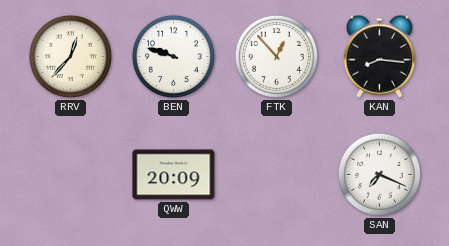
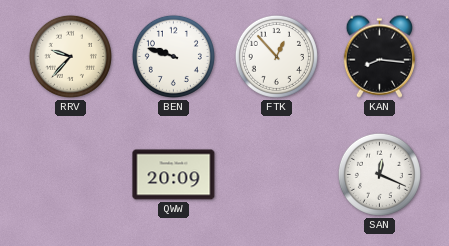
RRV: 12:37 -> 9:37 (70, 56)
SAN: 7:19 -> 12:19 (379, 174)
